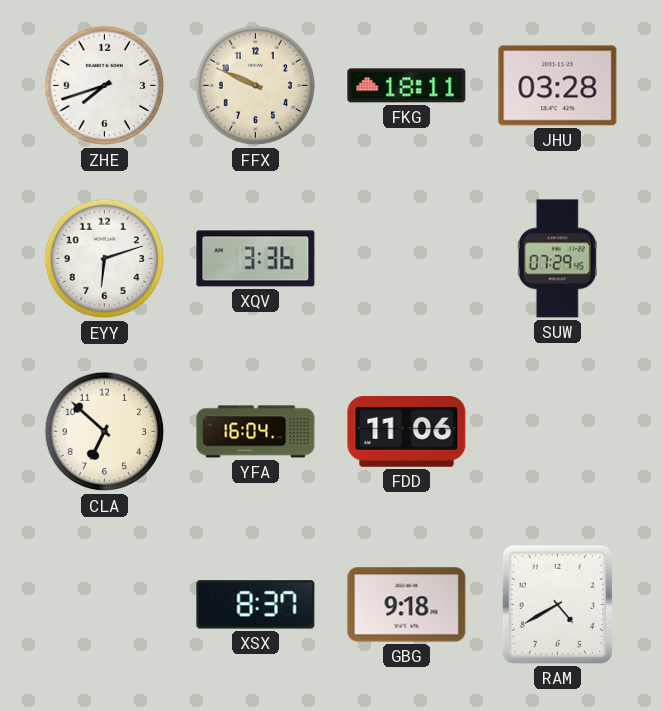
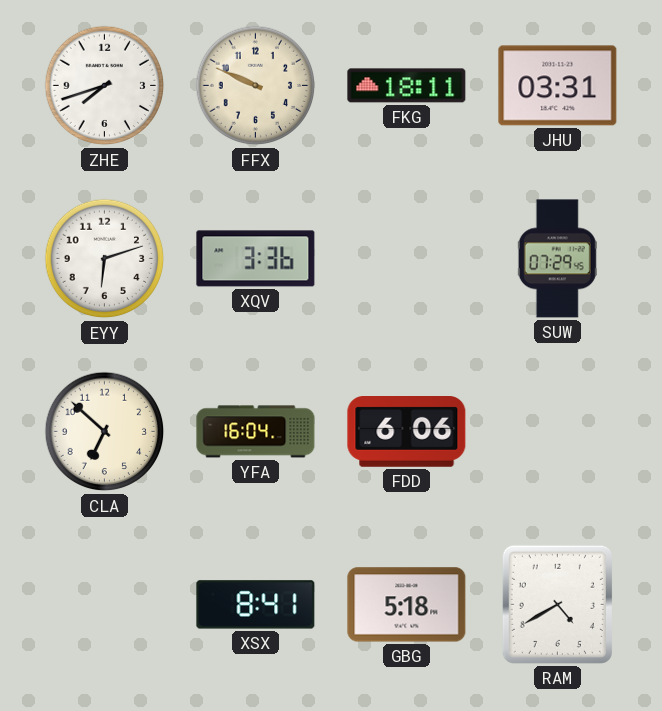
JHU: 03:28 -> 03:31 (558, 86)
FDD: 11:06 -> 6:06 (407, 432)
XSX: 8:37 -> 8:41 (256, 605)
GBG: 9:18 -> 5:18 (407, 605)
